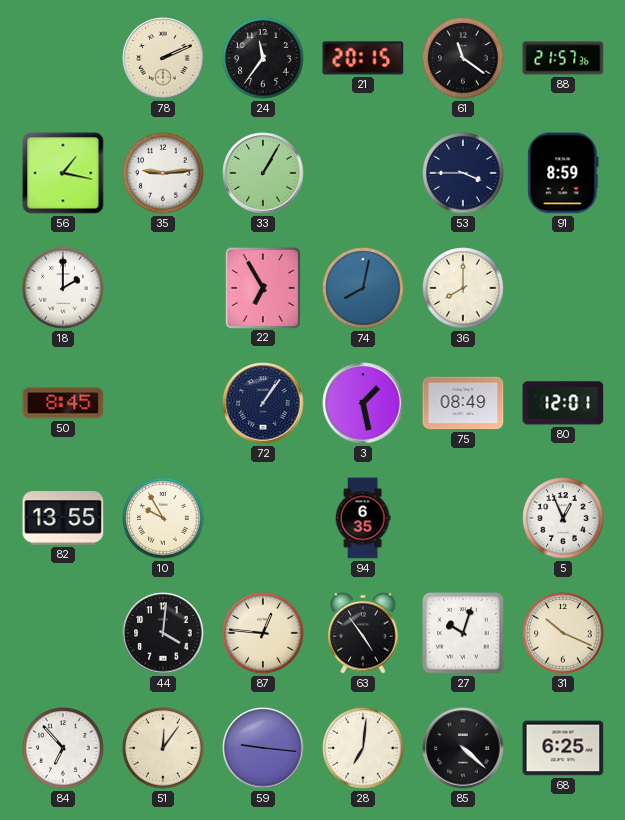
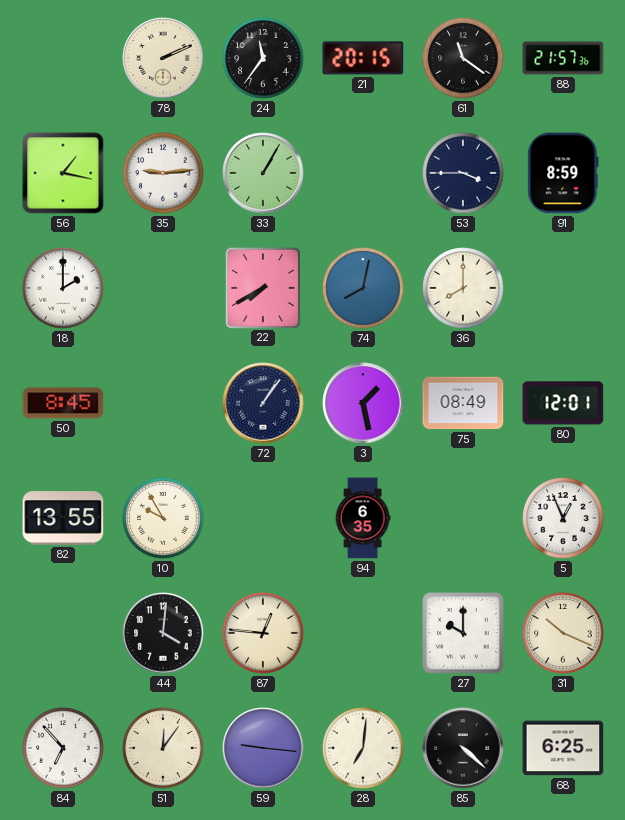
22: 6:55 -> 7:40 (262, 287)
63: 4:54 -> none (363, 633)
27: 10:03 -> 10:00 (463, 633)
